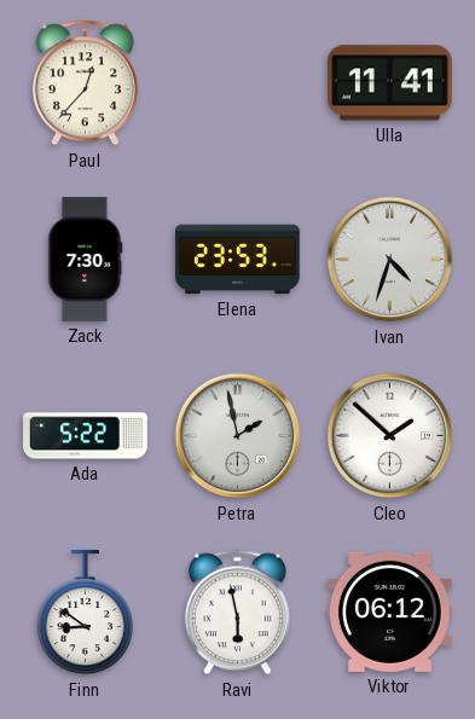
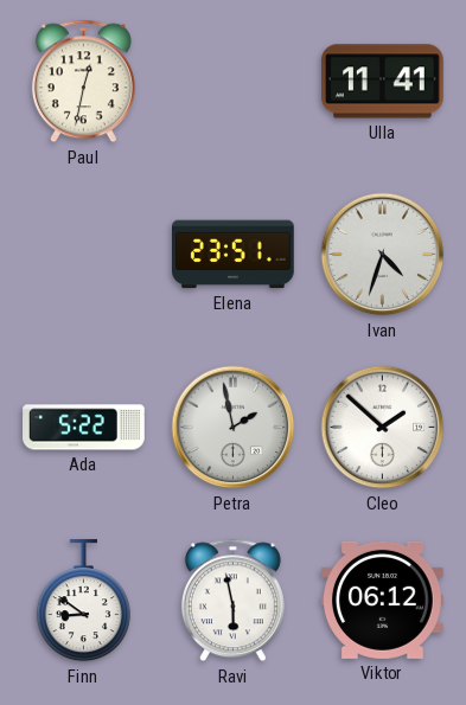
Paul: 12:37 -> 12:32 (83, 82)
Zack: 7:30 -> none (86, 260)
Elena: 23:53 -> 23:51 (234, 255)
